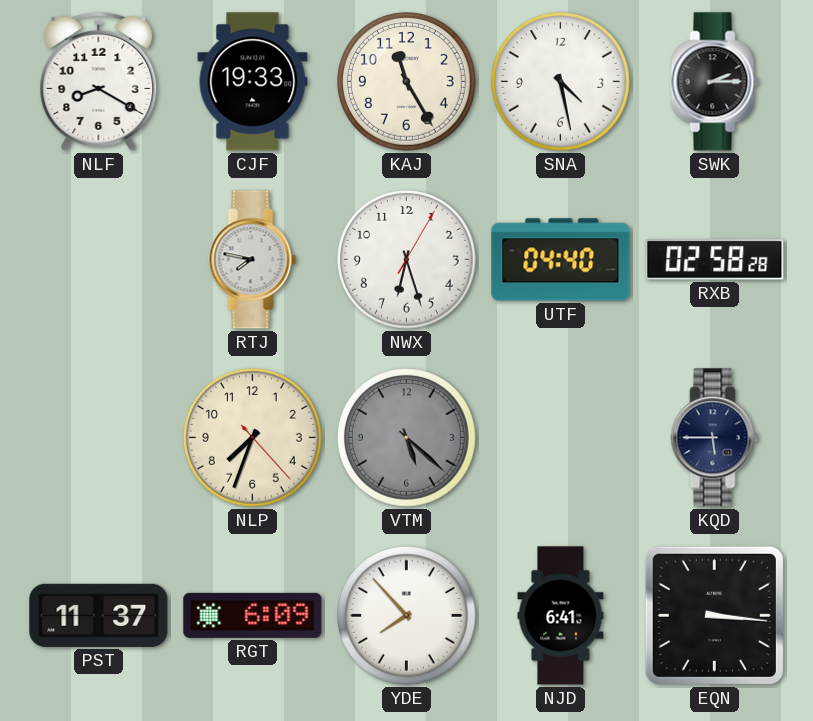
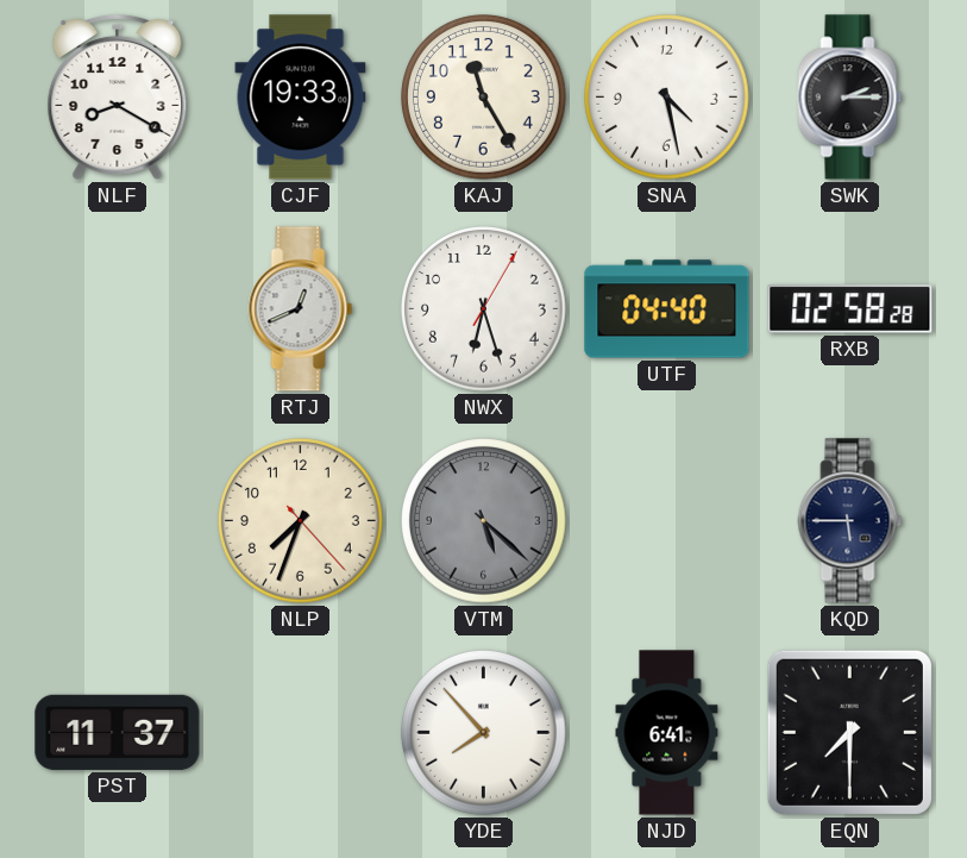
RTJ: 7:47 -> 12:41 (301, 309)
RGT: 6:09 -> none (253, 615)
EQN: 3:16 -> 7:30 (849, 732)
